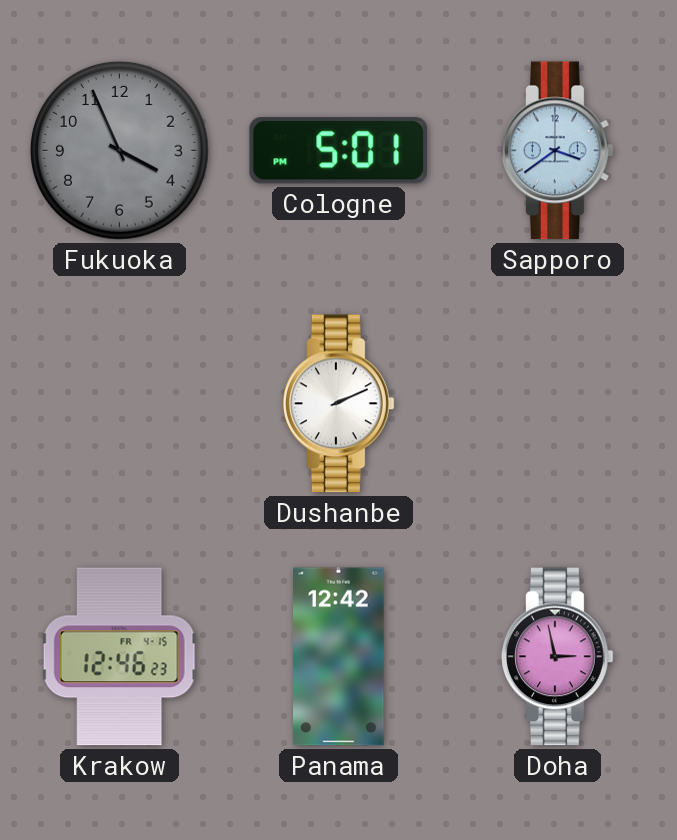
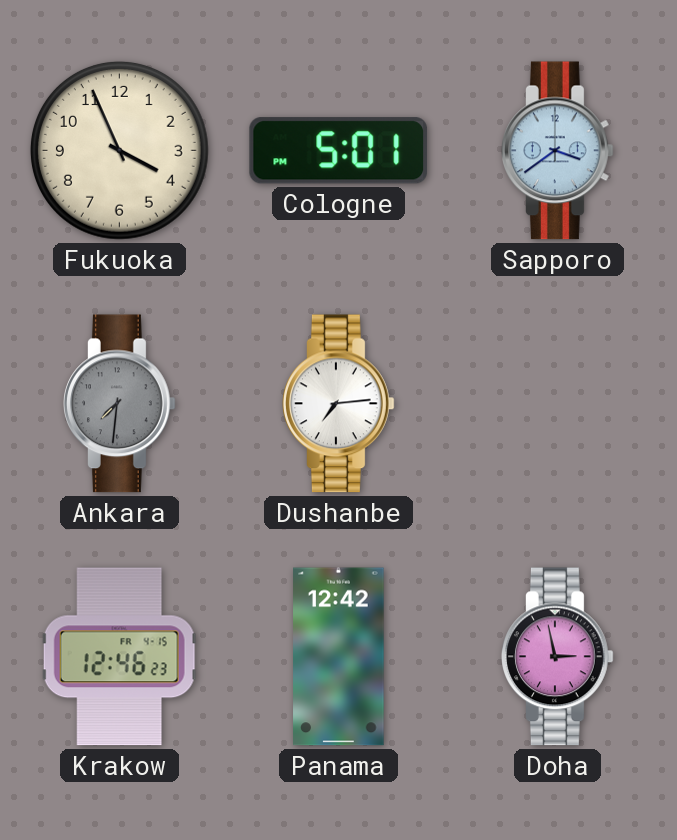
Fukuoka dial: grey -> cream (119, 150)
Ankara: none -> 7:31 (120, 404)
Dushanbe: 2:11 -> 7:14 (339, 404)
